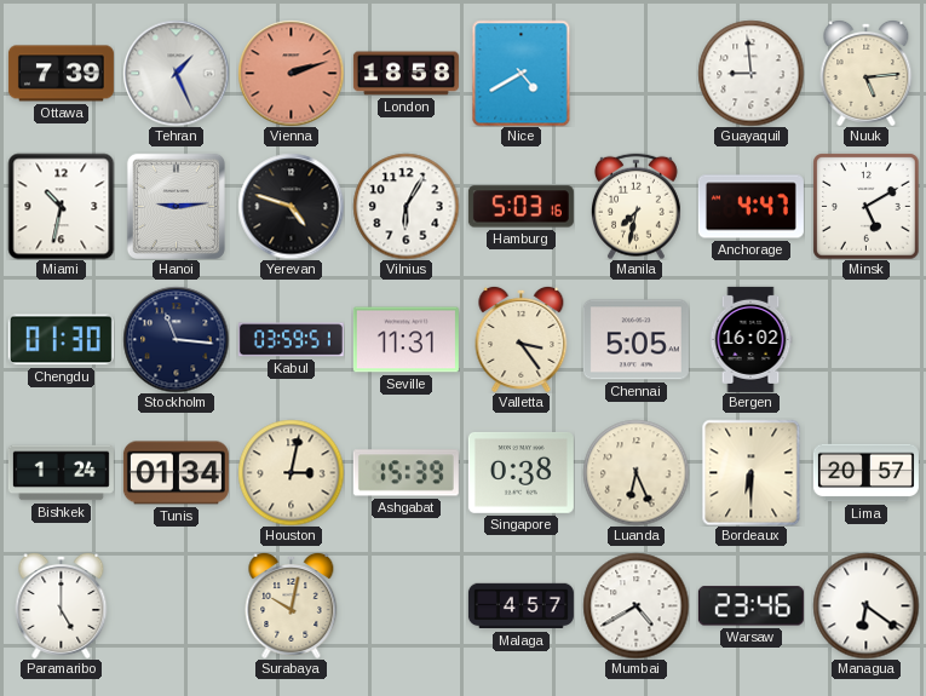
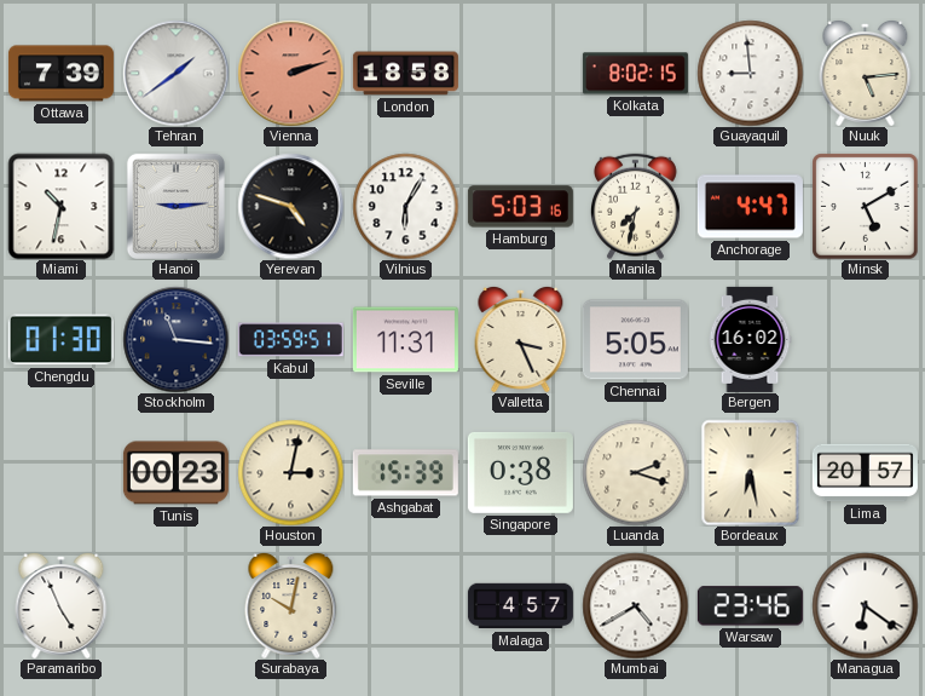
Tehran: 1:26 -> 1:39 (175, 73)
Nice: 4:40 -> none (522, 73)
Kolkata: none -> 8:02 (635, 74)
Valletta: 3:24 -> 3:26 (521, 339)
Bishkek: 1:24 -> none (61, 473)
Tunis: 01:34 -> 00:23 (175, 473)
Luanda: 6:26 -> 2:18 (635, 472)
Bordeaux: 6:30 -> 6:28 (751, 472)
Paramaribo: 5:00 -> 4:56 (62, 605)
